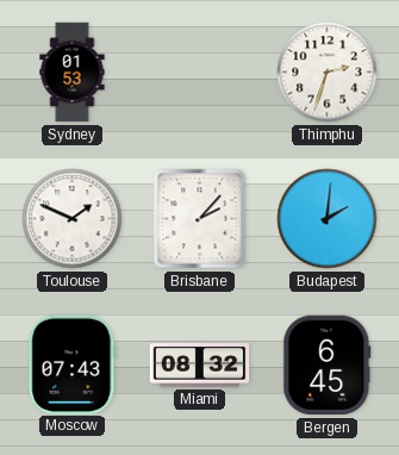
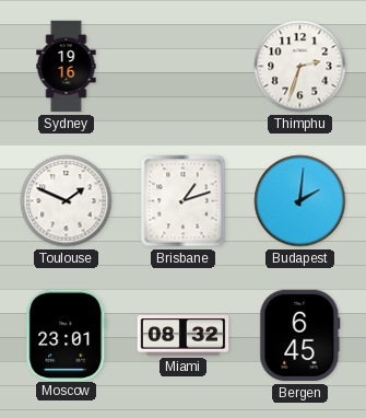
Sydney: 01:53 -> 19:16 (67, 67)
Brisbane: 2:07 -> 1:12 (184, 201)
Moscow: 07:43 -> 23:01 (67, 335)
